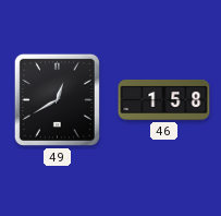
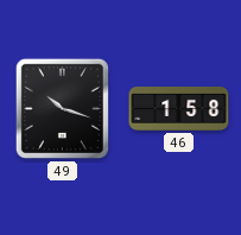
49: 12:40 -> 10:18 (62, 108)
